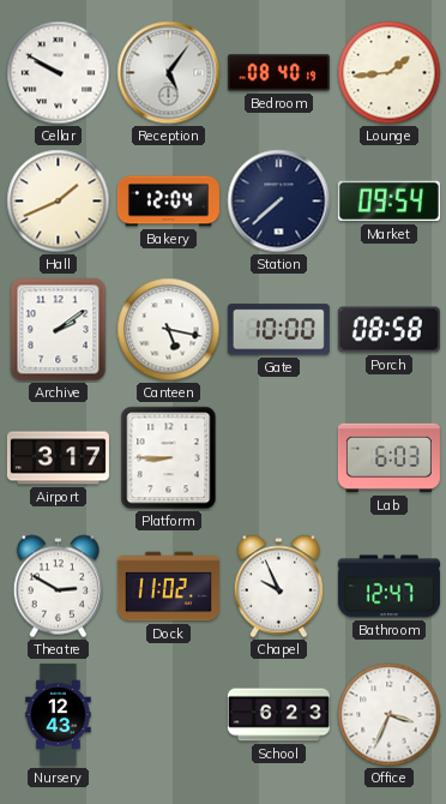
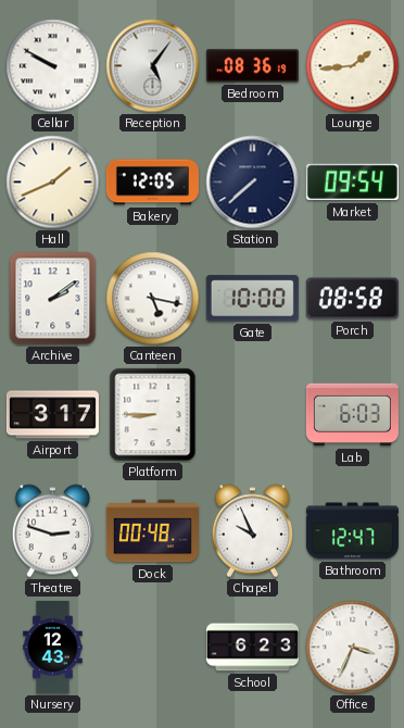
Bedroom: 08:40 -> 08:36 (252, 66)
Bakery: 12:04 -> 12:05 (152, 183)
Theatre: 2:50 -> 2:48 (52, 531)
Dock: 11:02 -> 00:48 (152, 531)
